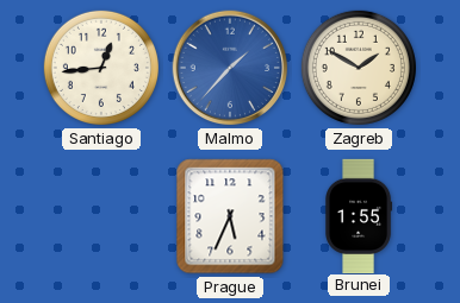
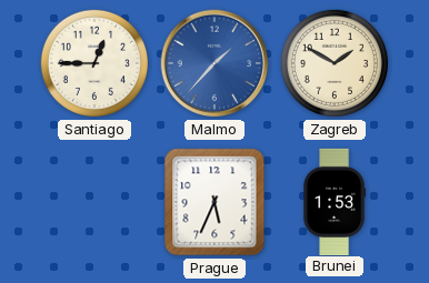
Santiago: 12:44 -> 12:45 (94, 63)
Brunei: 1:55 -> 1:53 (336, 201)
